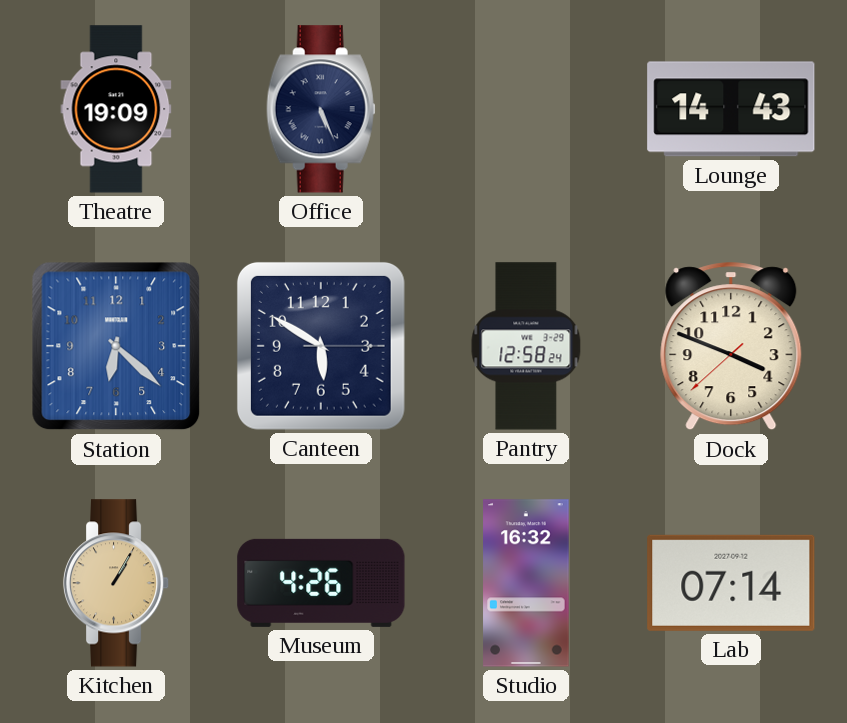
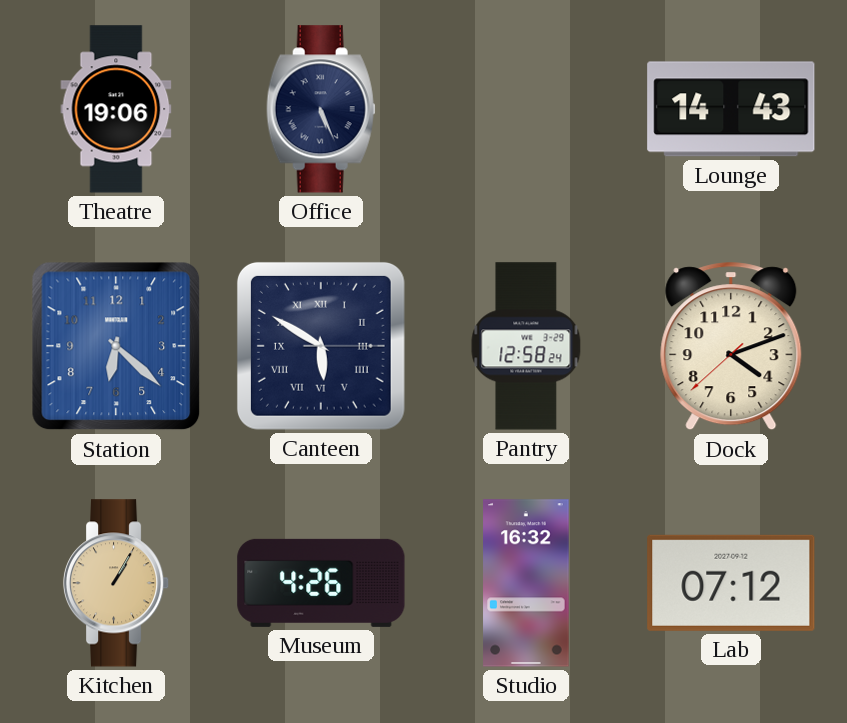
Theatre: 19:09 -> 19:06 (116, 109)
Canteen numerals: Arabic -> Roman (321, 346)
Dock: 3:48 -> 4:11 (731, 347)
Lab: 07:14 -> 07:12 (731, 583)
